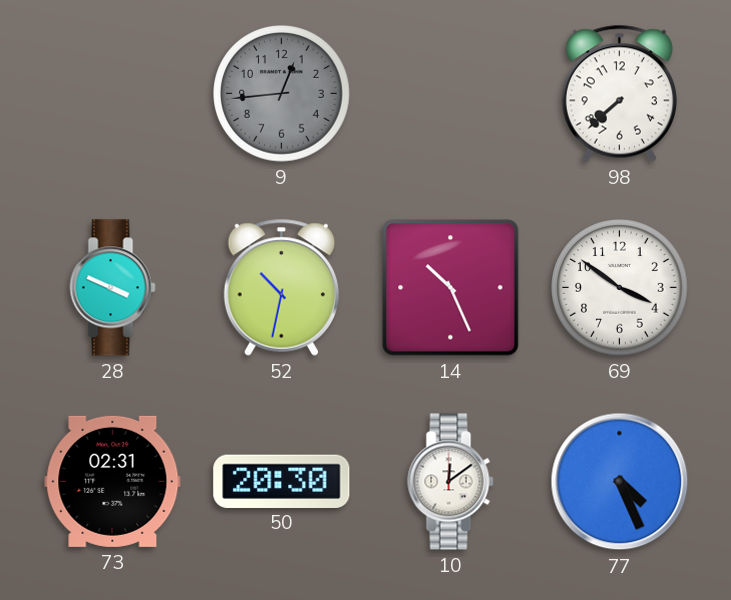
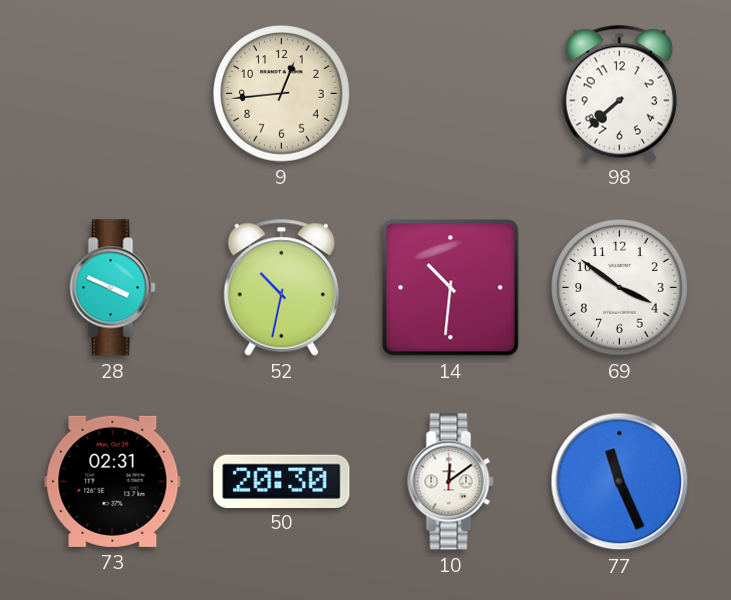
9 dial: grey -> cream (282, 94)
14: 10:26 -> 10:31 (451, 288)
77: 4:26 -> 11:26 (620, 482)
